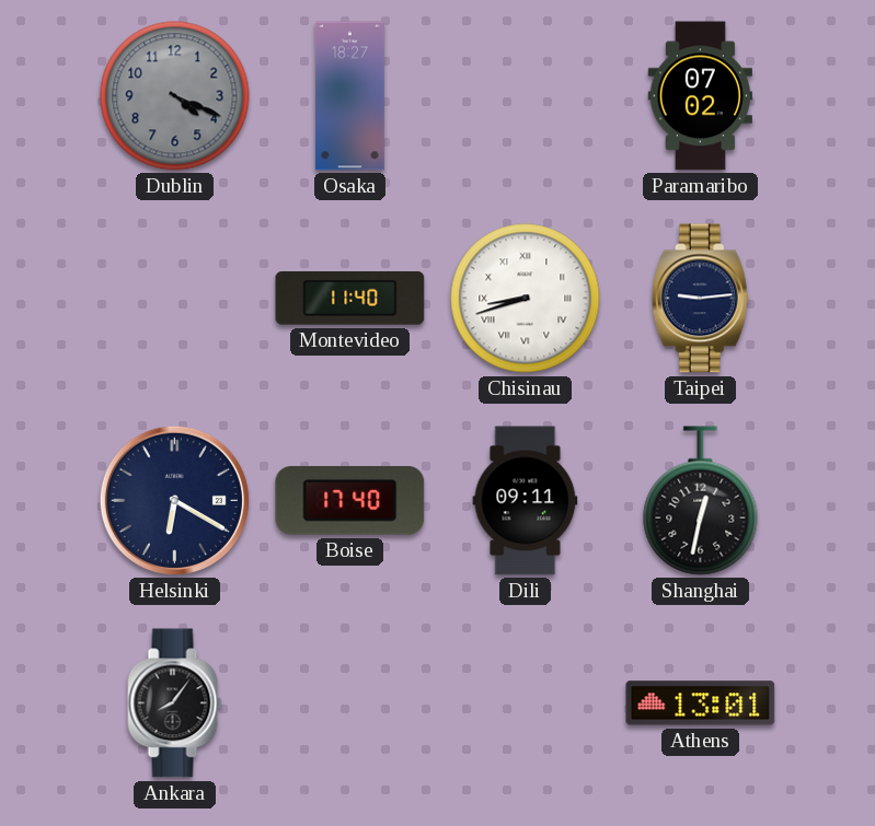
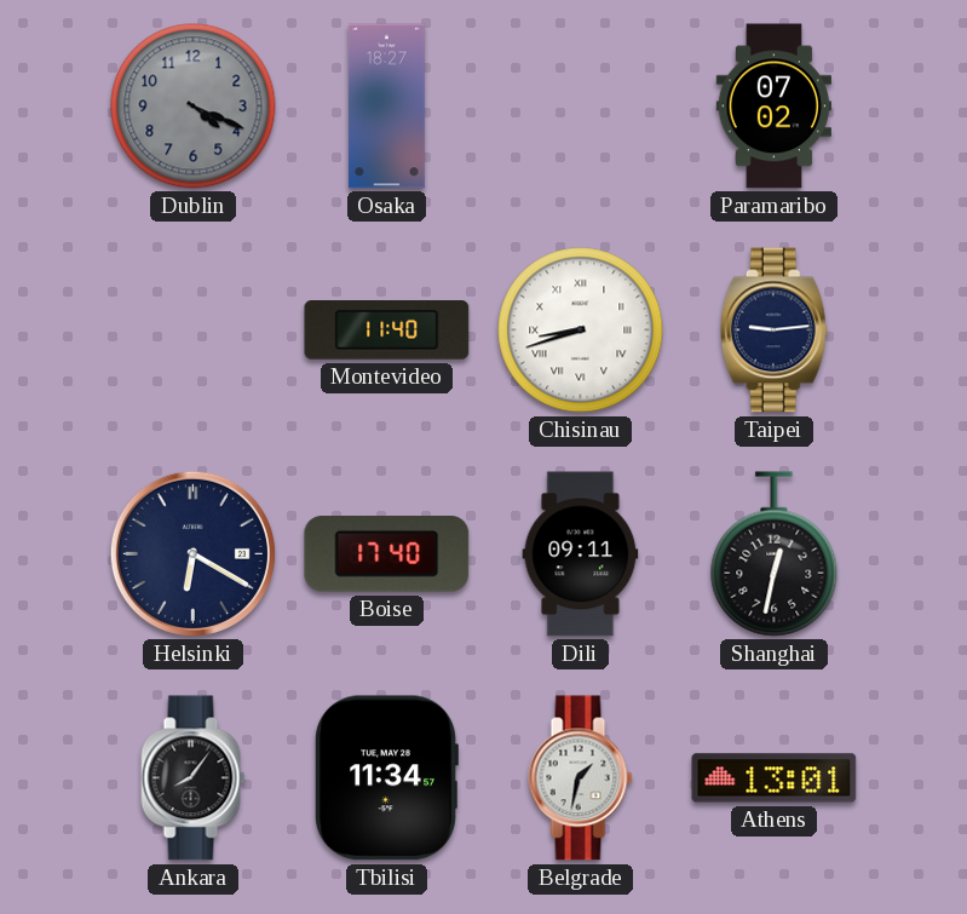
Tbilisi: none -> 11:34 (386, 778)
Belgrade: none -> 1:32 (581, 778)
